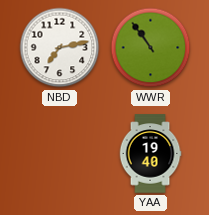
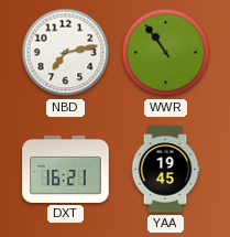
DXT: none -> 16:21 (66, 169)
YAA: 19:40 -> 19:45 (165, 170)
